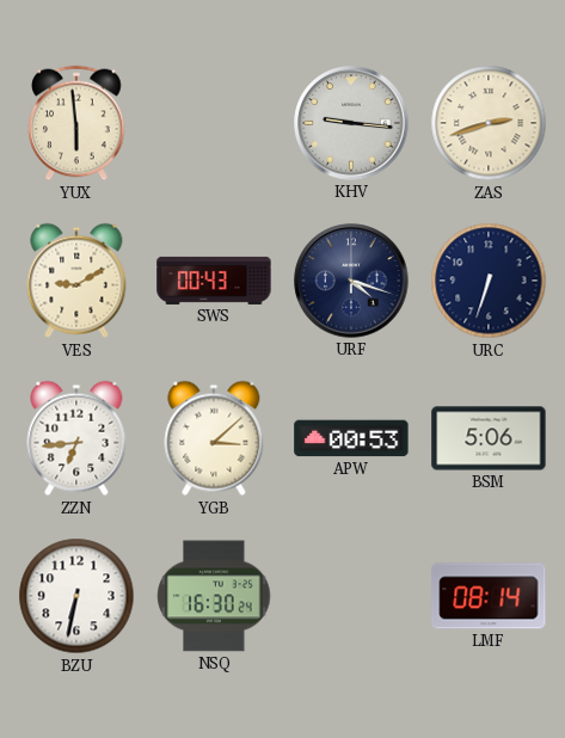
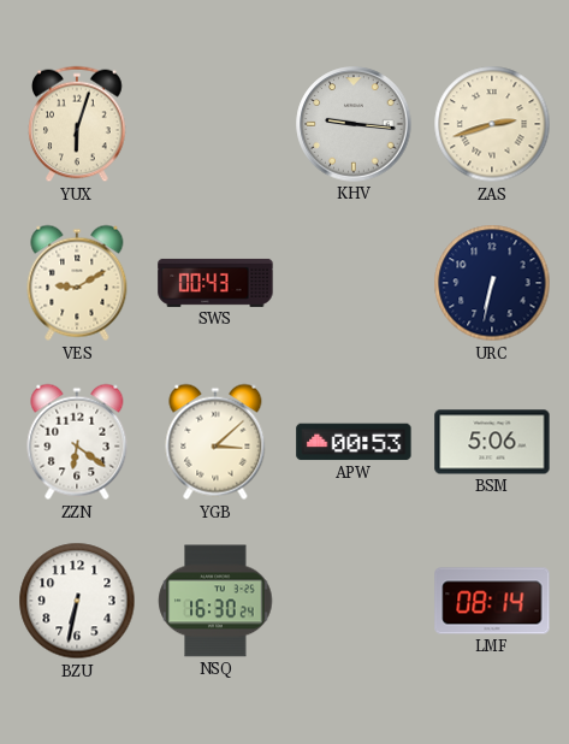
YUX: 5:59 -> 6:03 (77, 124)
URF: 4:18 -> none (351, 281)
URC: 6:33 -> 6:32 (492, 283)
ZZN: 6:44 -> 6:21 (77, 442)
